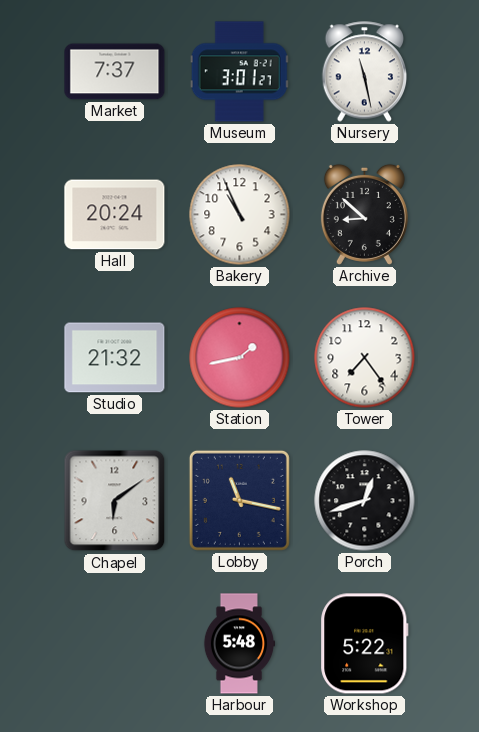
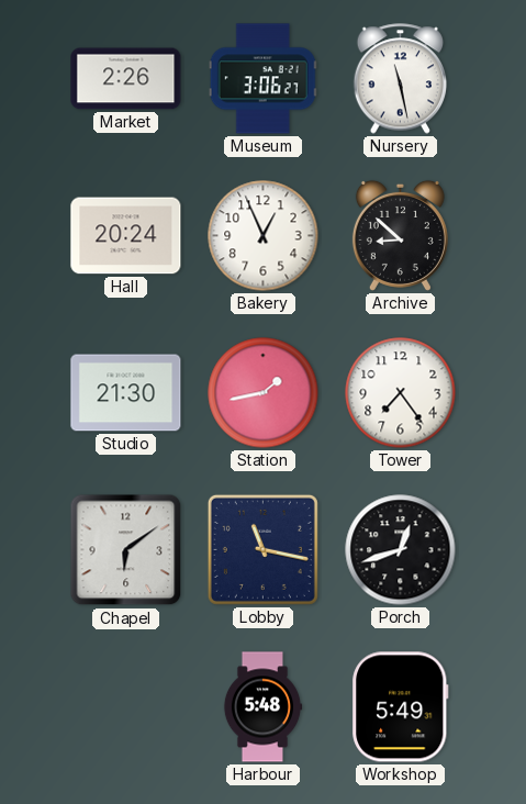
Market: 7:37 -> 2:26 (126, 79)
Museum: 3:01 -> 3:06 (262, 79)
Bakery: 10:56 -> 12:56 (264, 236)
Studio: 21:32 -> 21:30 (126, 393)
Workshop: 5:22 -> 5:49 (401, 707)
